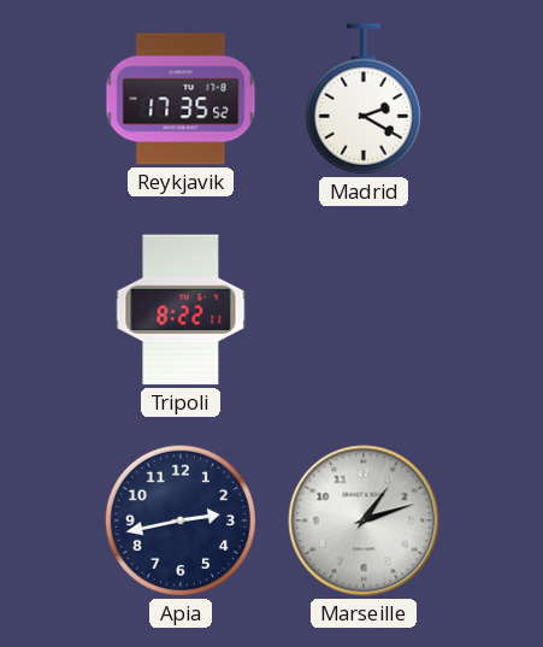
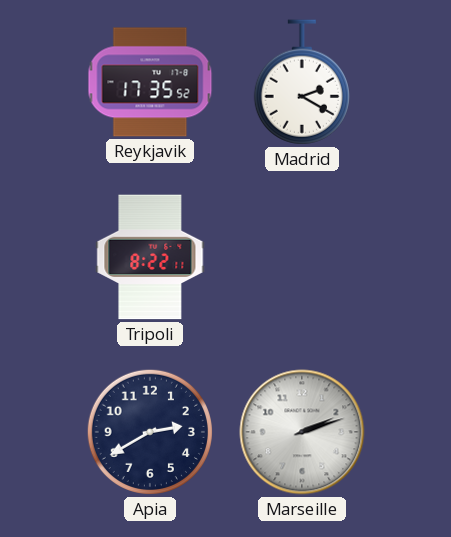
Apia: 2:43 -> 2:40 (150, 432)
Marseille: 1:12 -> 2:12 (302, 432)
